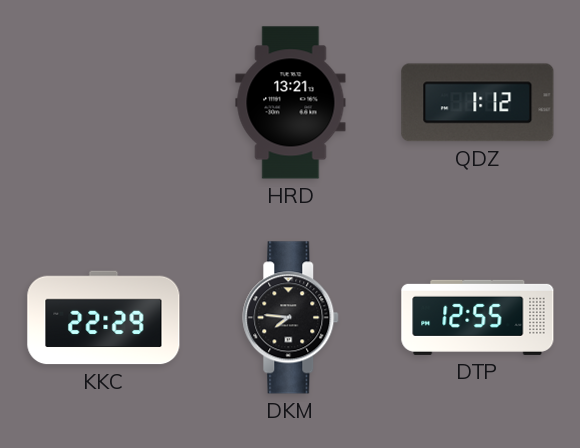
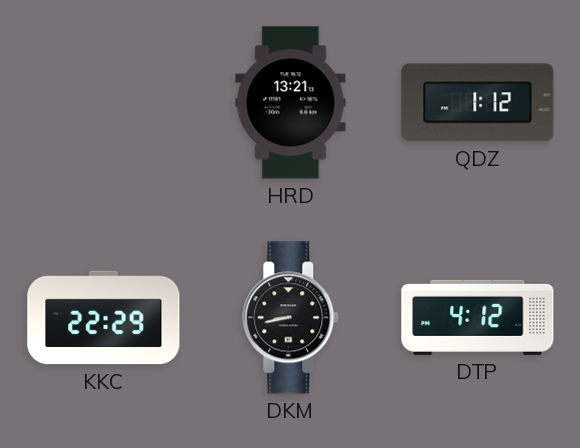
DKM: 7:46 -> 8:43 (291, 318)
DTP: 12:55 -> 4:12 (478, 317)
